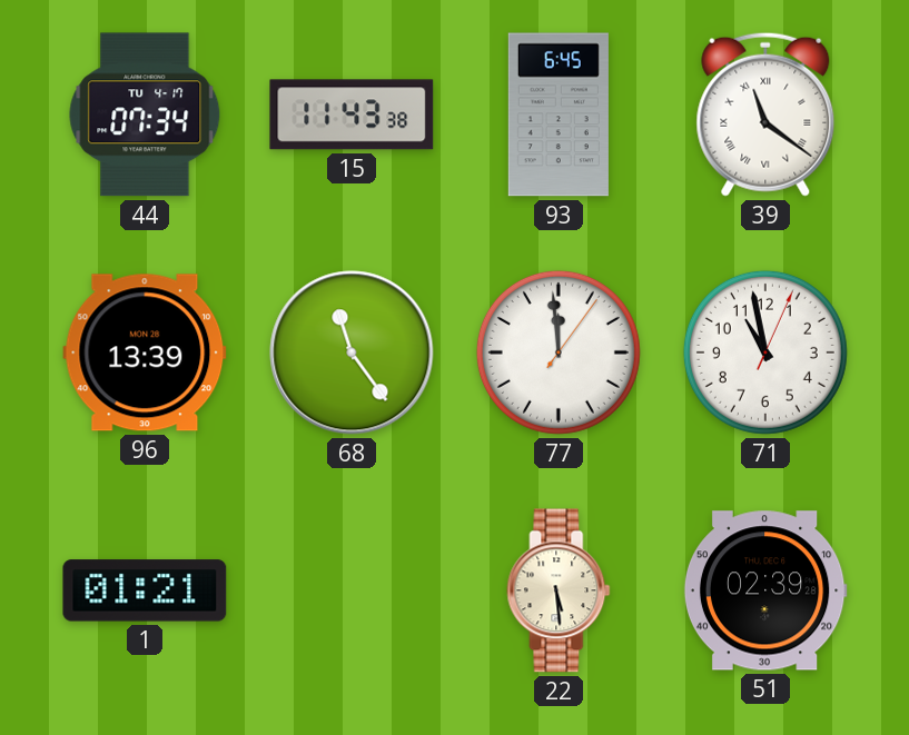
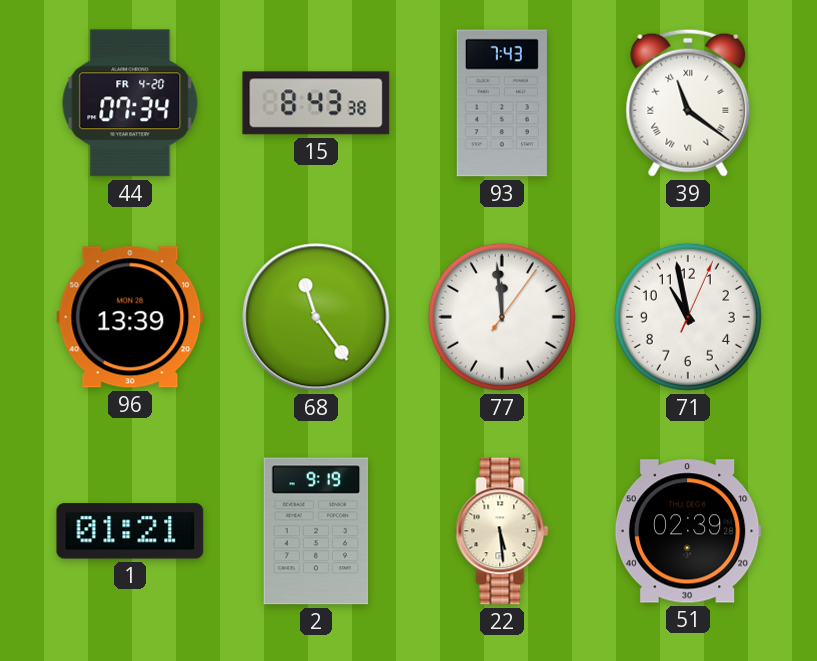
44 date: TU 4-17 -> FR 4-20 (130, 103)
15: 11:43 -> 8:43 (316, 103)
93: 6:45 -> 7:43 (502, 103)
2: none -> 9:19 (316, 531)
